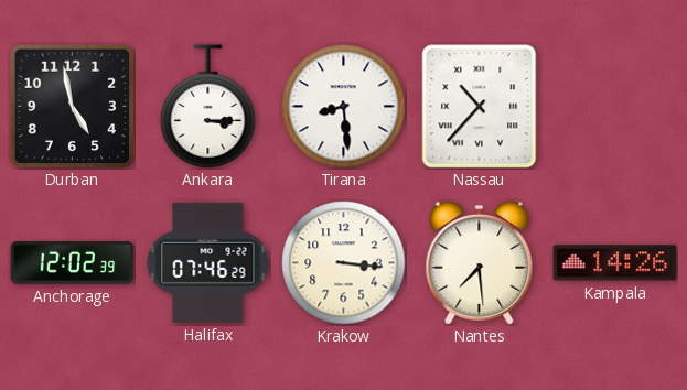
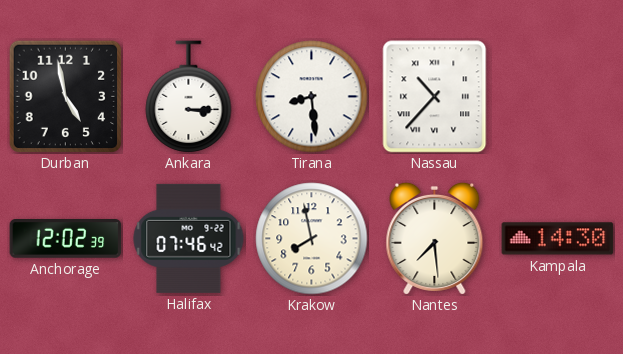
Halifax: 07:46:29 -> 07:46:42 (189, 238)
Krakow: 3:16 -> 7:58 (312, 239)
Kampala: 14:26 -> 14:30 (558, 239)
